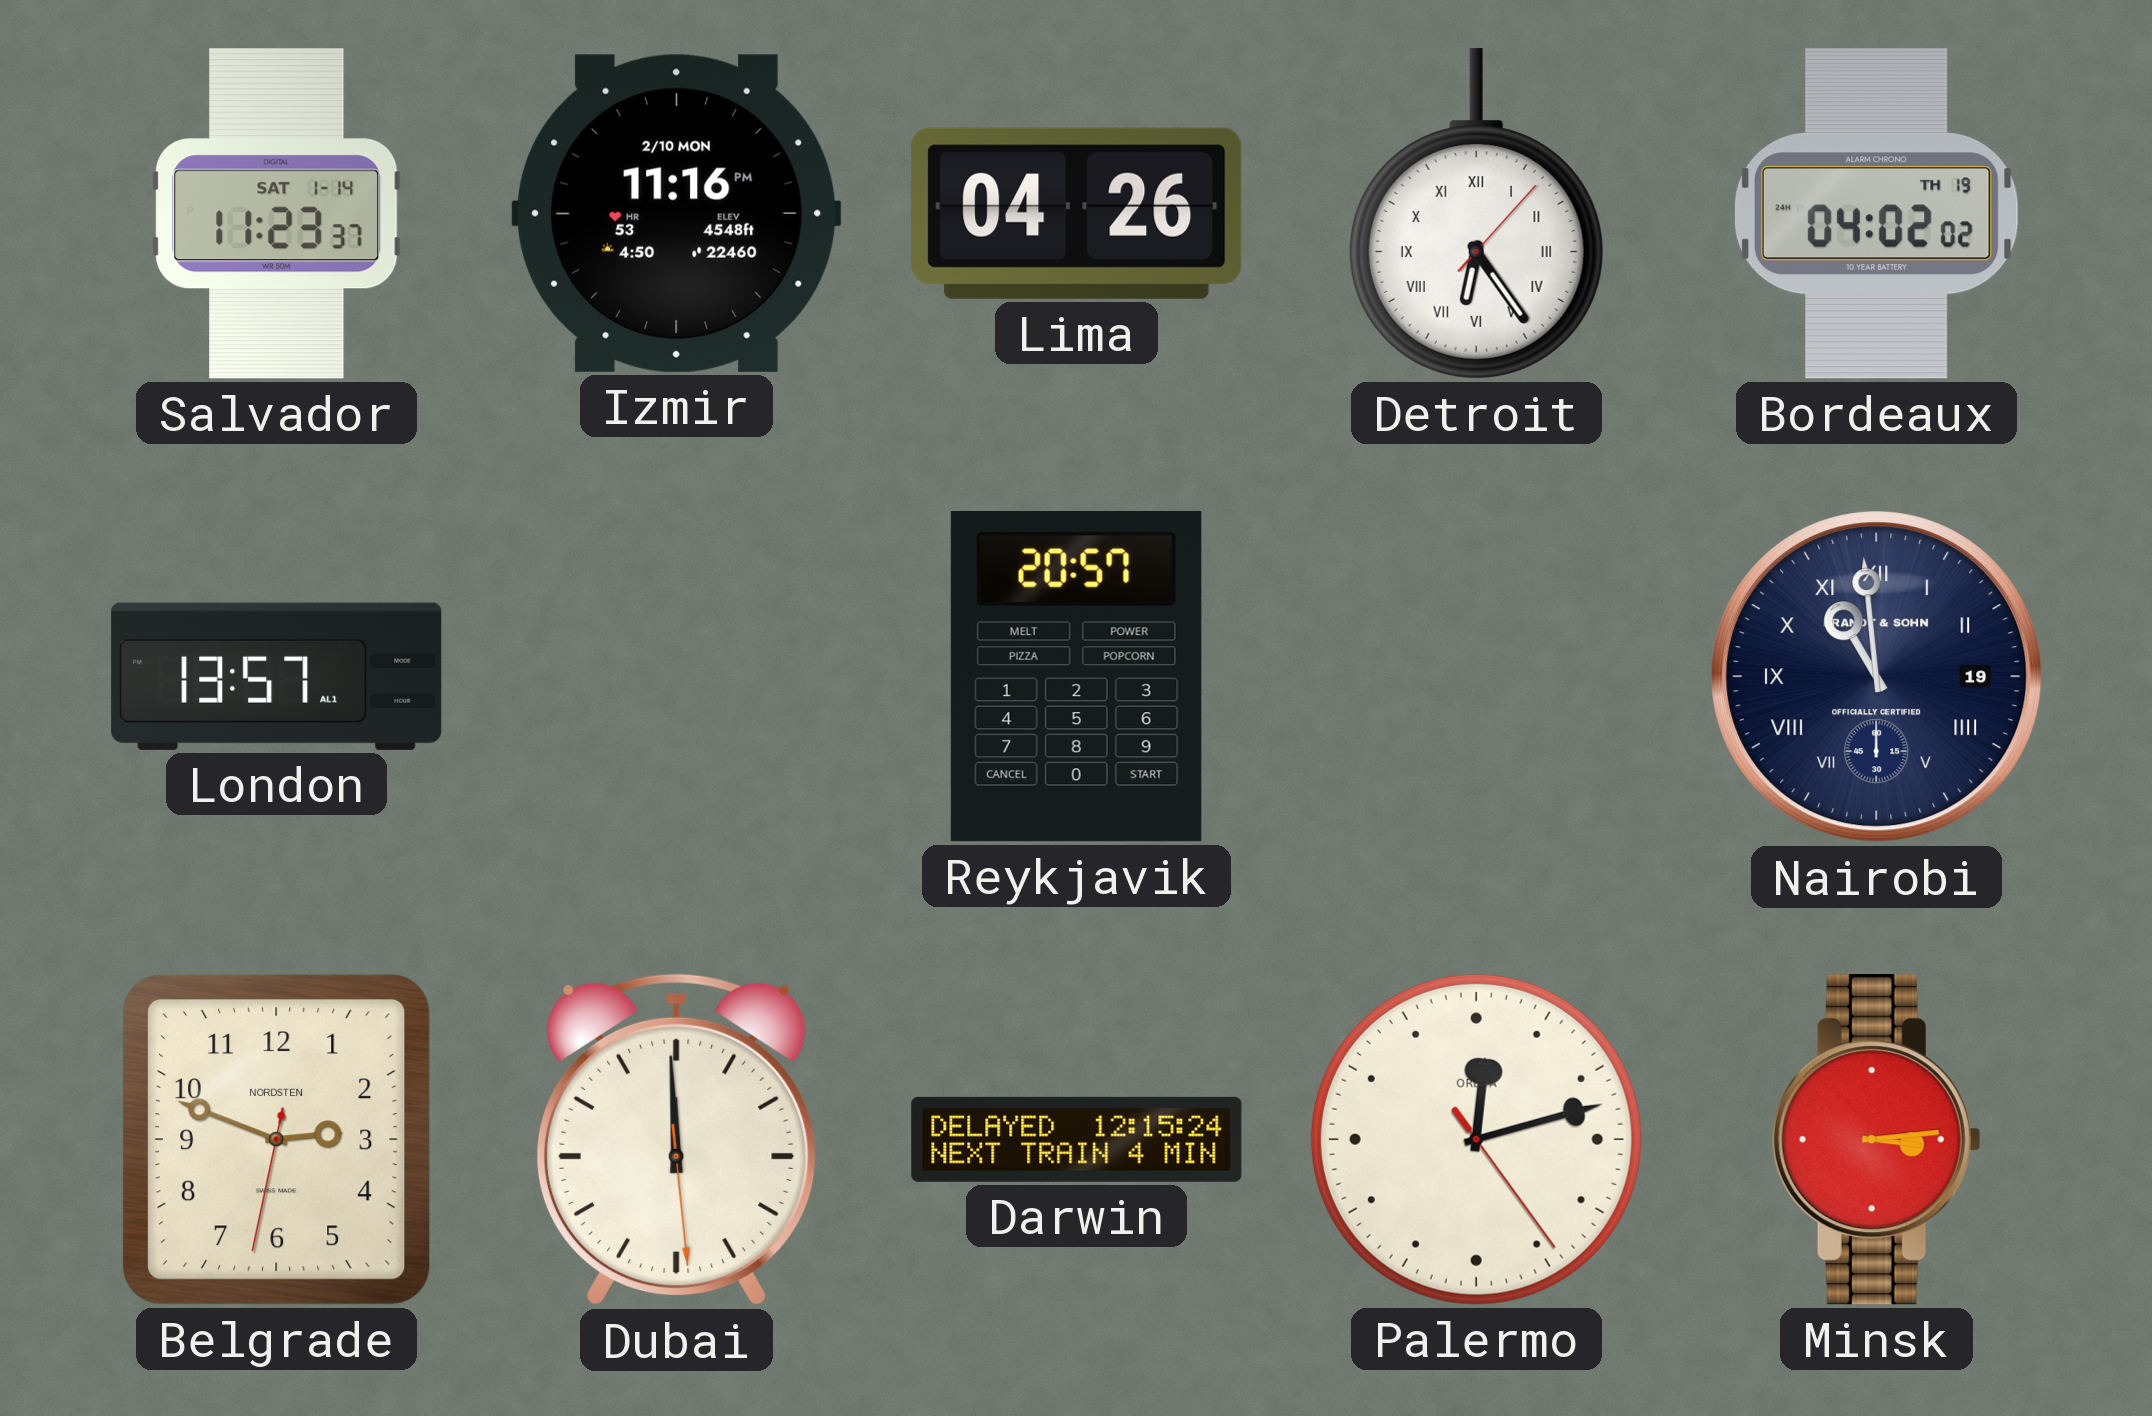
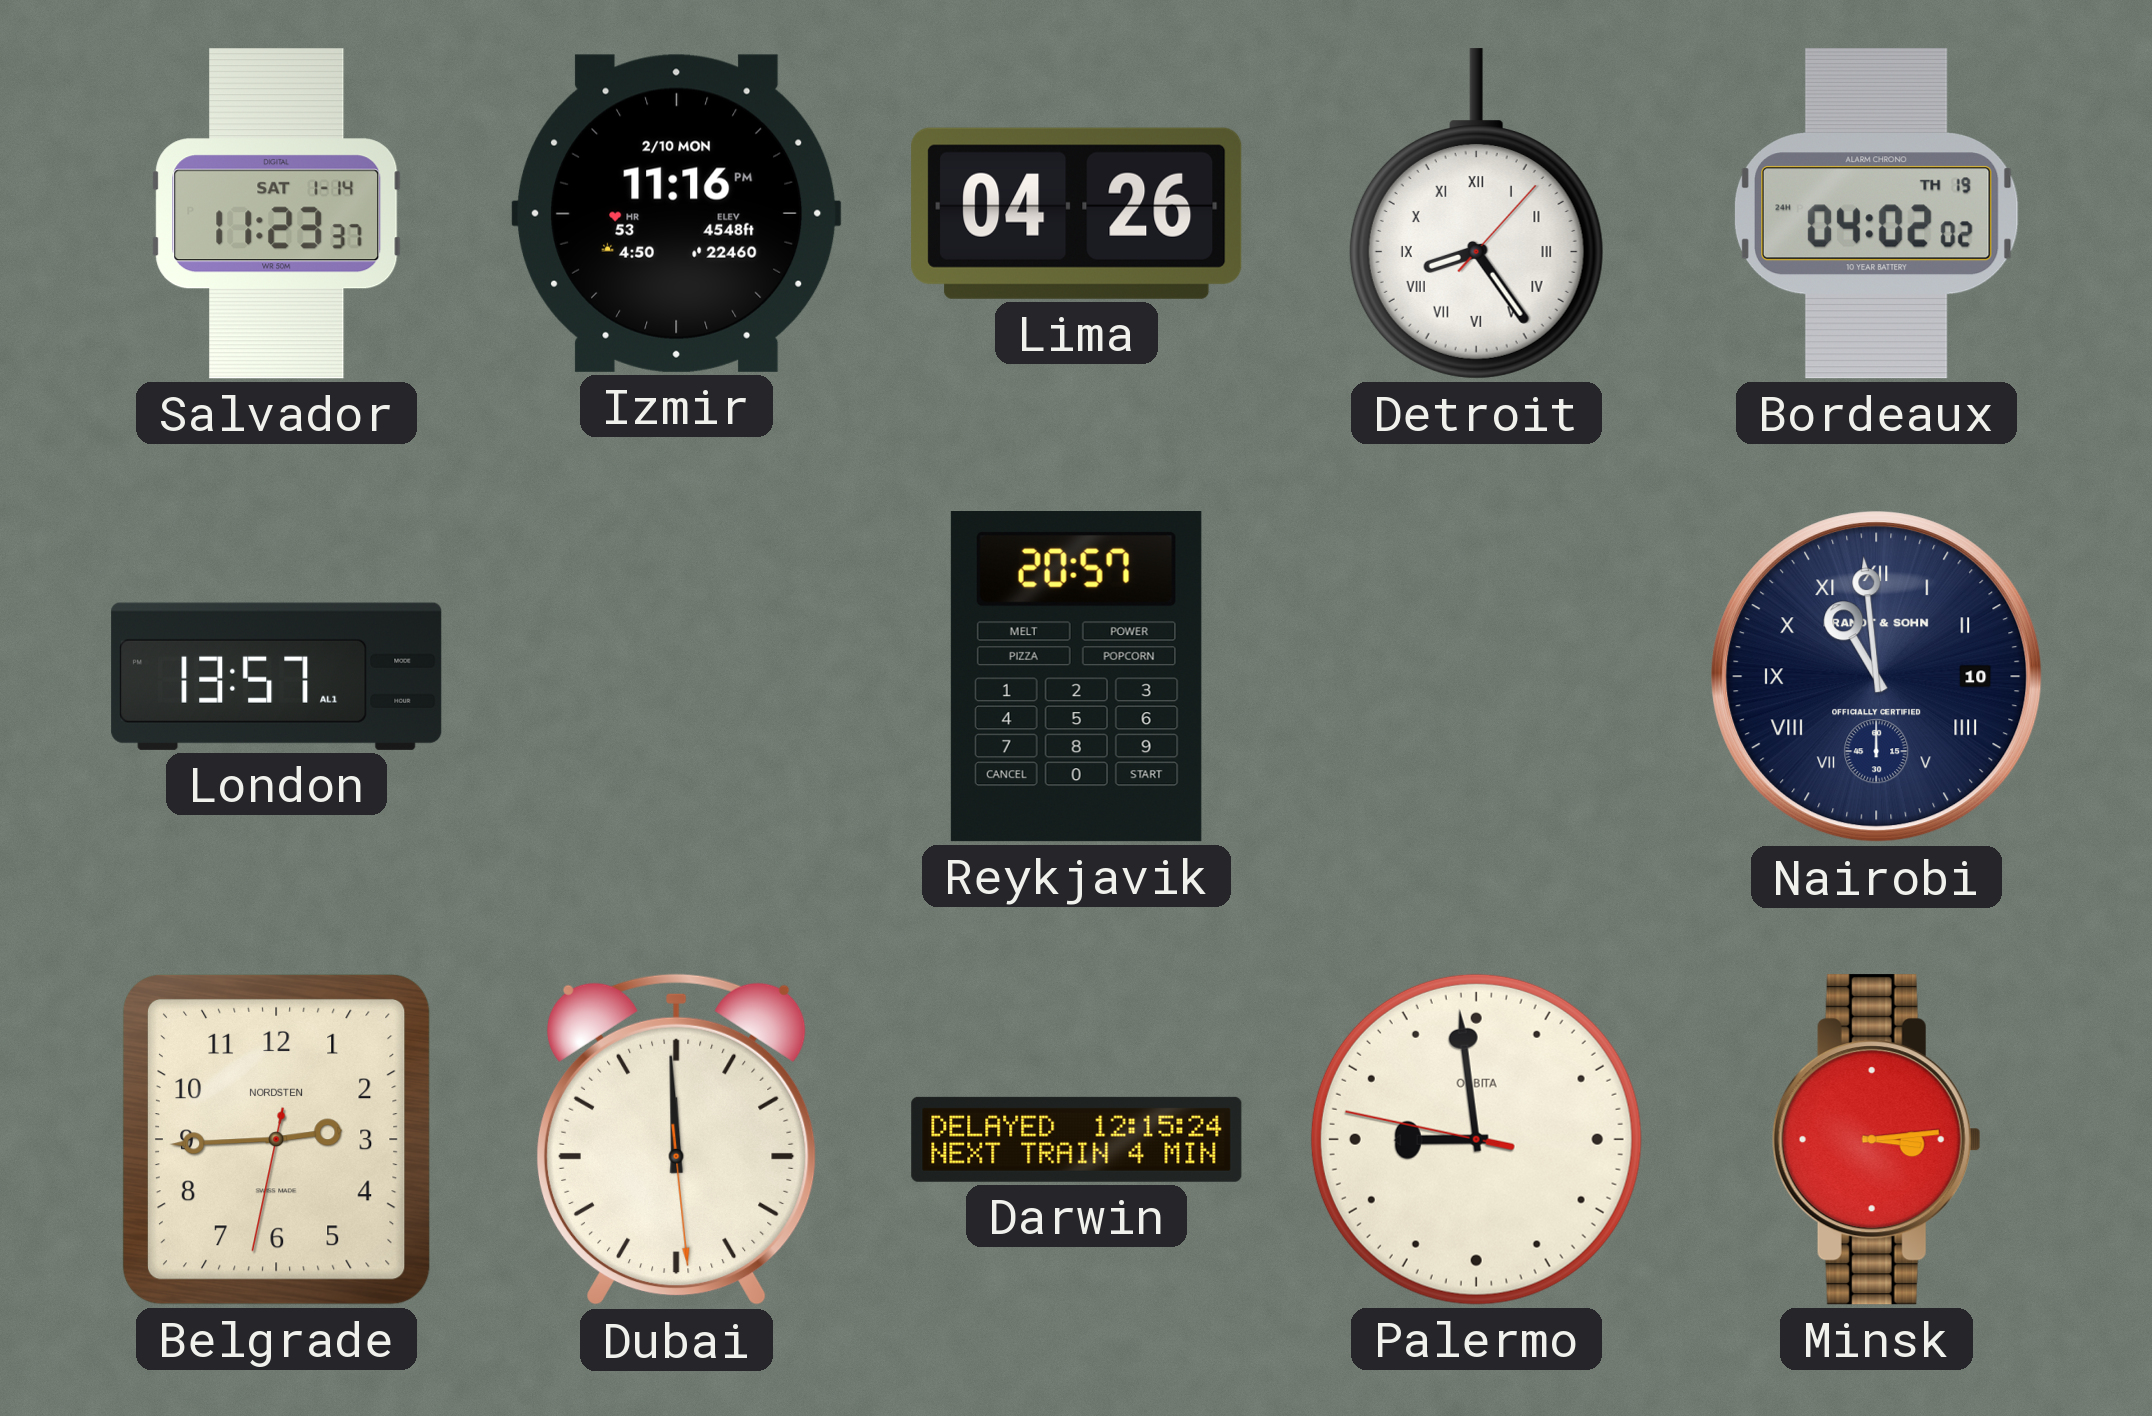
Detroit: 6:24 -> 8:24 (1476, 214)
Nairobi date: 19 -> 10 (1877, 677)
Belgrade: 2:48 -> 2:44 (276, 1139)
Palermo: 12:12 -> 8:58 (1476, 1139)
